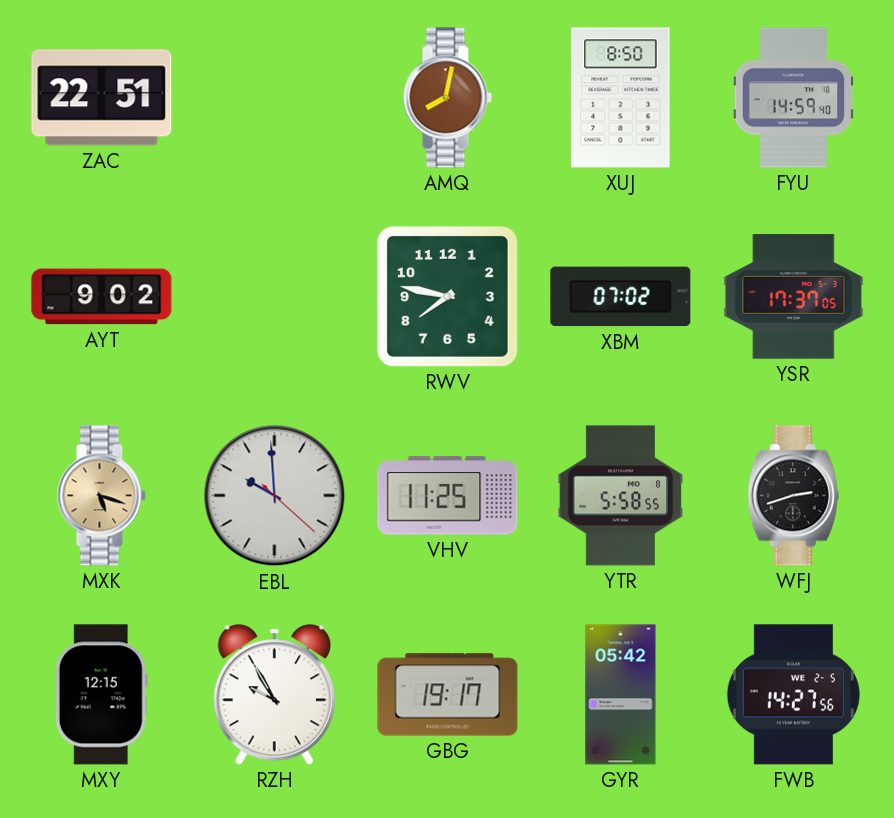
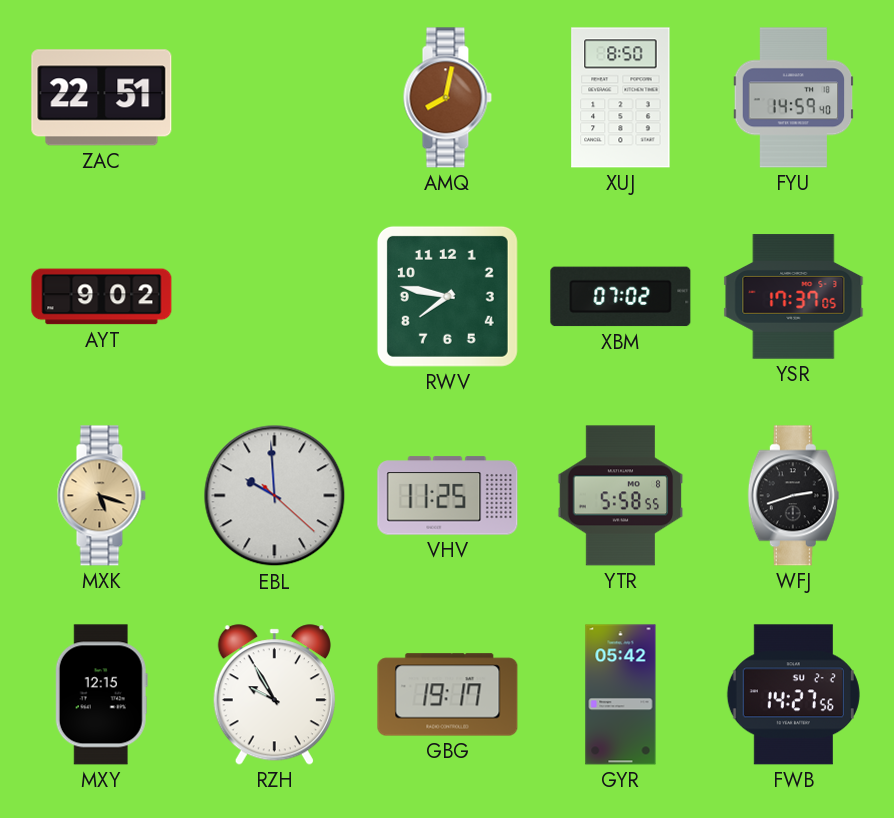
FWB date: WE 2-5 -> SU 2-2 (793, 695)
